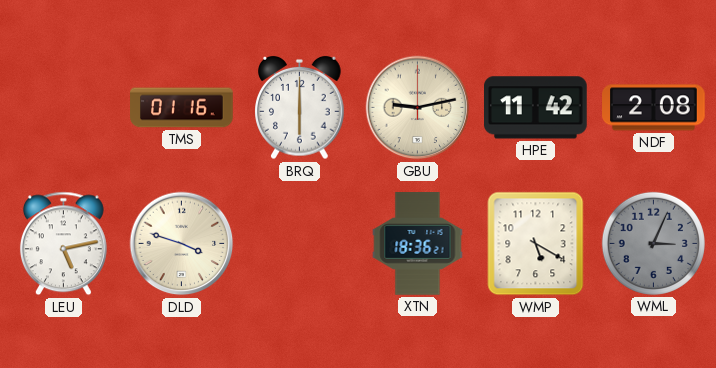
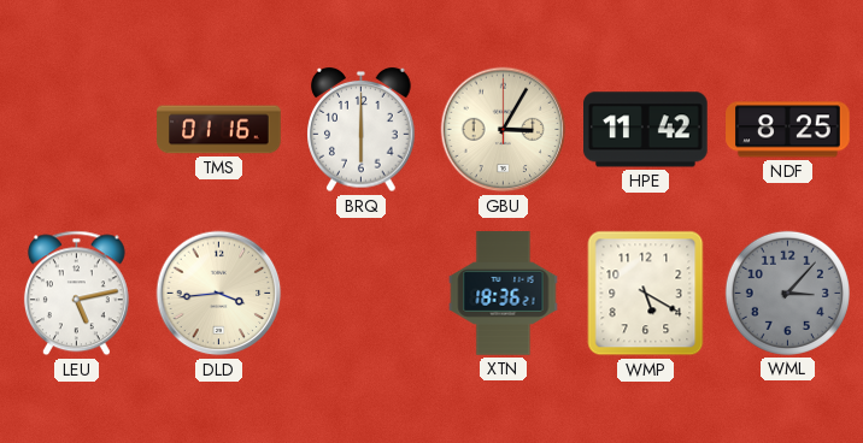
GBU: 9:13 -> 3:05 (504, 130)
NDF: 2:08 -> 8:25 (788, 130)
DLD: 3:48 -> 3:44 (219, 294)
WML: 3:04 -> 3:07 (787, 293)
